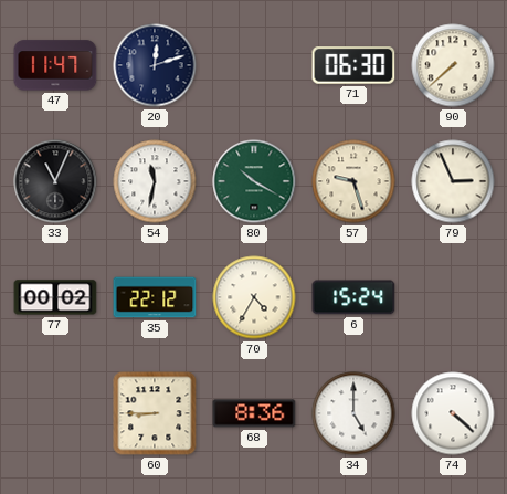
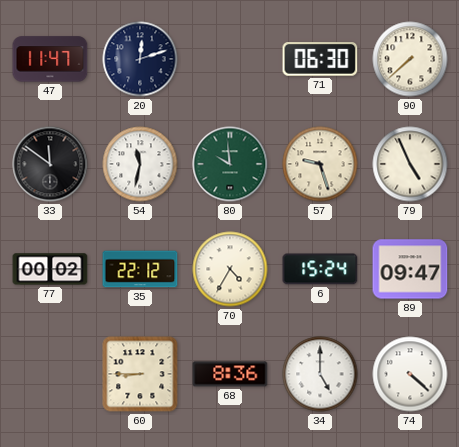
33: 11:04 -> 11:51 (50, 164)
80: 10:20 -> 9:59 (230, 164)
79: 2:56 -> 4:56 (410, 164)
89: none -> 09:47 (410, 269)
